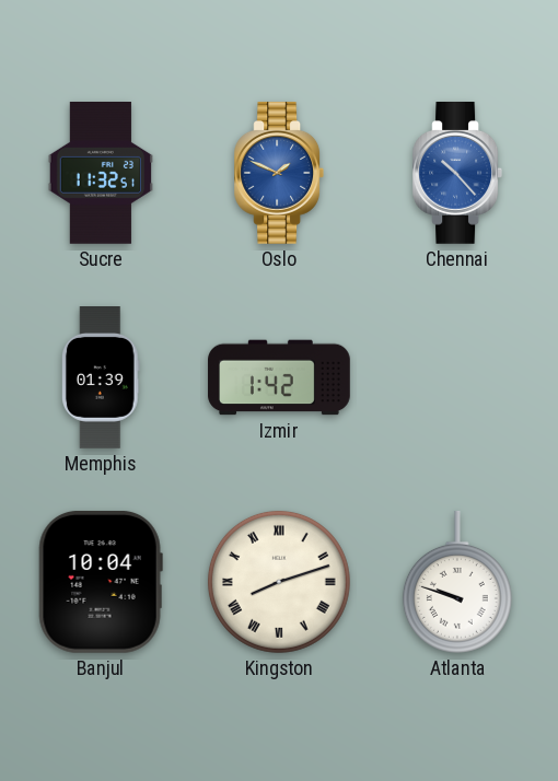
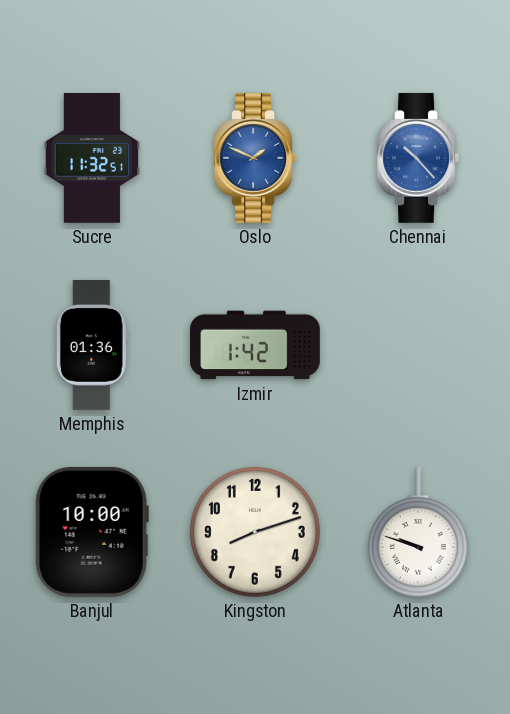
Memphis: 01:39 -> 01:36 (92, 346)
Banjul: 10:04 -> 10:00 (92, 532)
Kingston numerals: Roman -> Arabic (255, 532)
